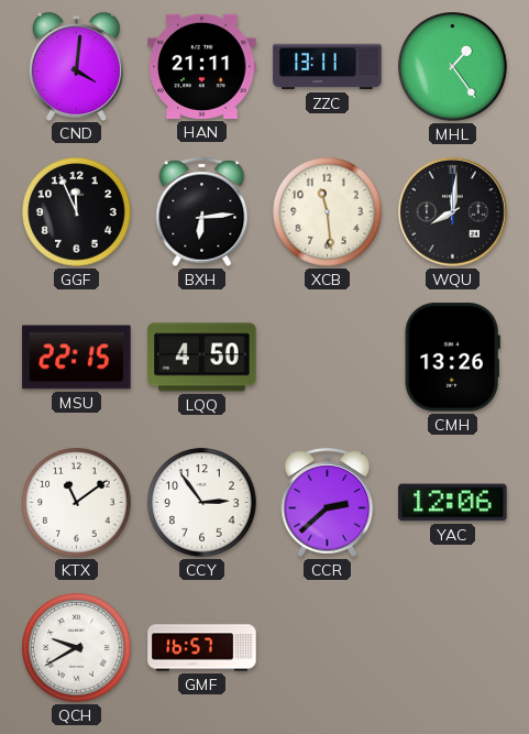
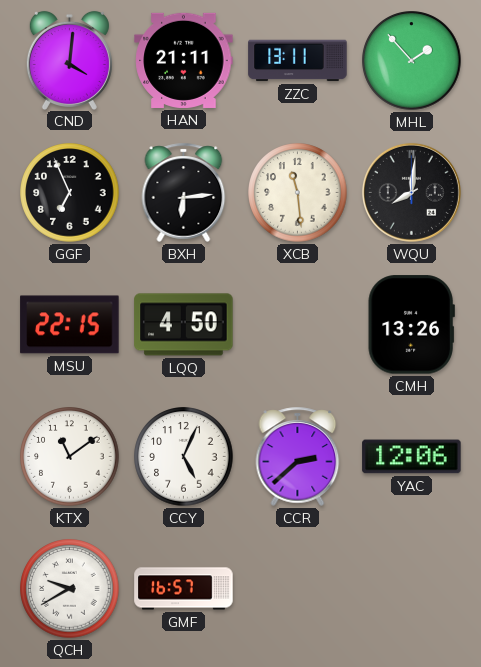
MHL: 1:24 -> 1:53 (412, 61)
GGF: 11:56 -> 6:56 (70, 193)
CCY: 2:54 -> 5:04 (184, 457)
